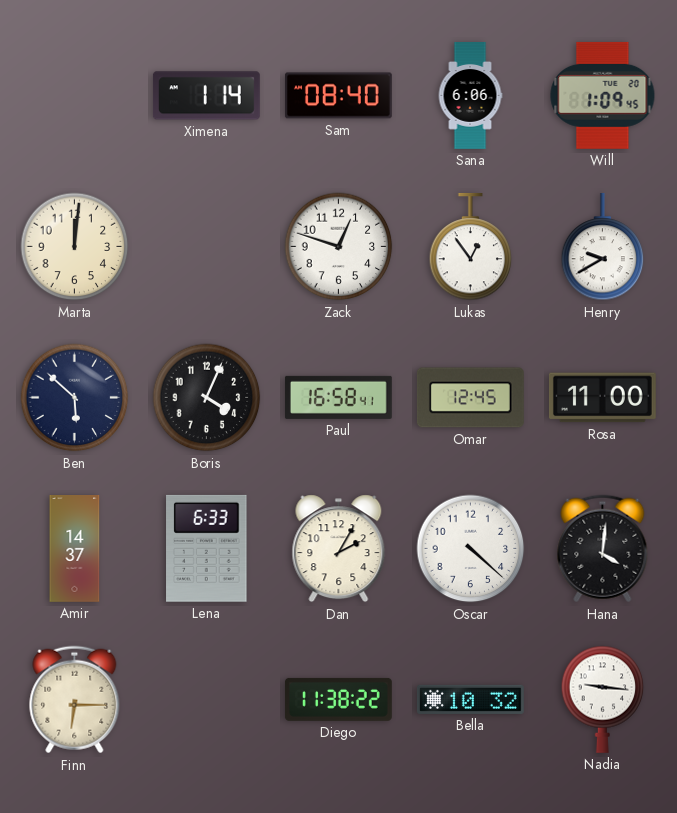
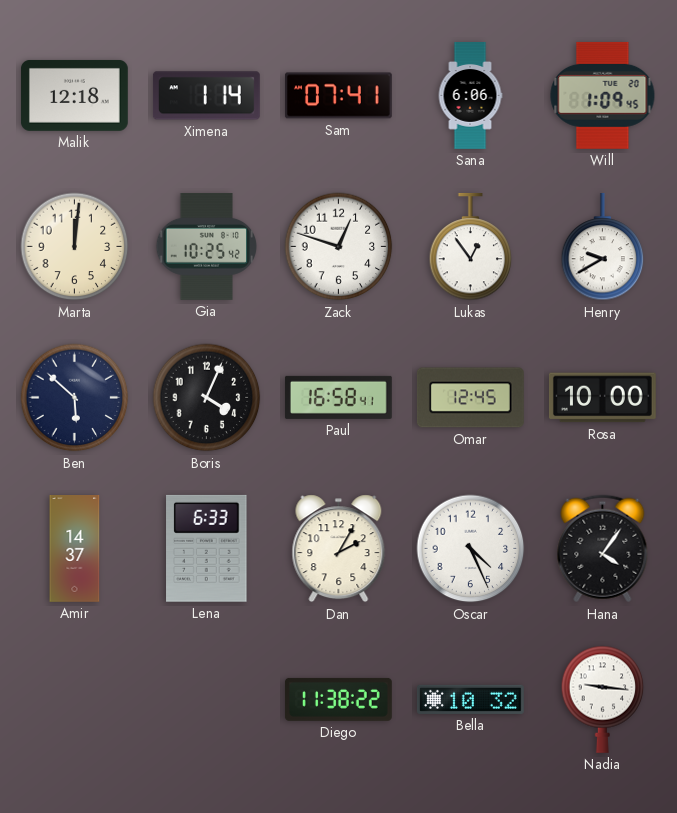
Malik: none -> 12:18 (74, 95)
Sam: 08:40 -> 07:41 (338, 96)
Gia: none -> 10:25 (207, 247)
Rosa: 11:00 -> 10:00 (602, 398)
Oscar: 4:22 -> 4:26 (471, 549)
Hana: 4:01 -> 4:06 (603, 549)
Finn: 6:15 -> none (75, 700)
